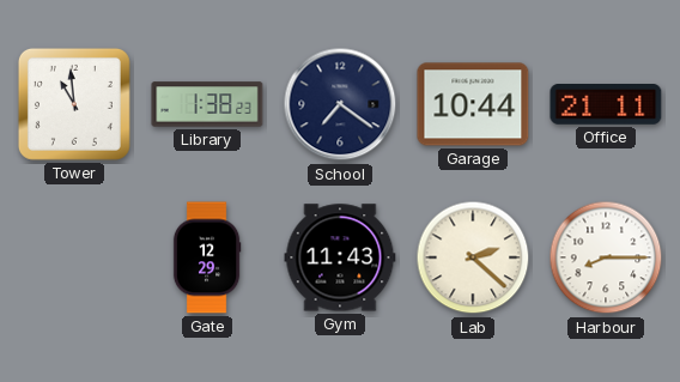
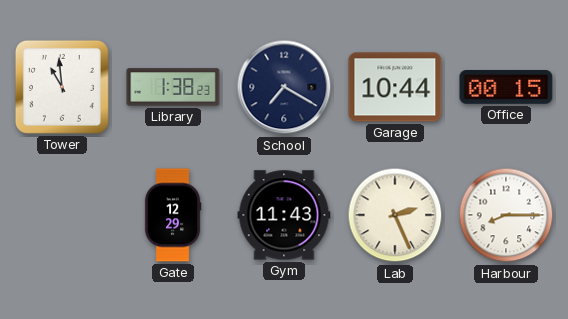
School: 7:21 -> 7:20 (284, 87)
Office: 21:11 -> 00:15 (506, 88)
Lab: 2:22 -> 2:26 (395, 215)
